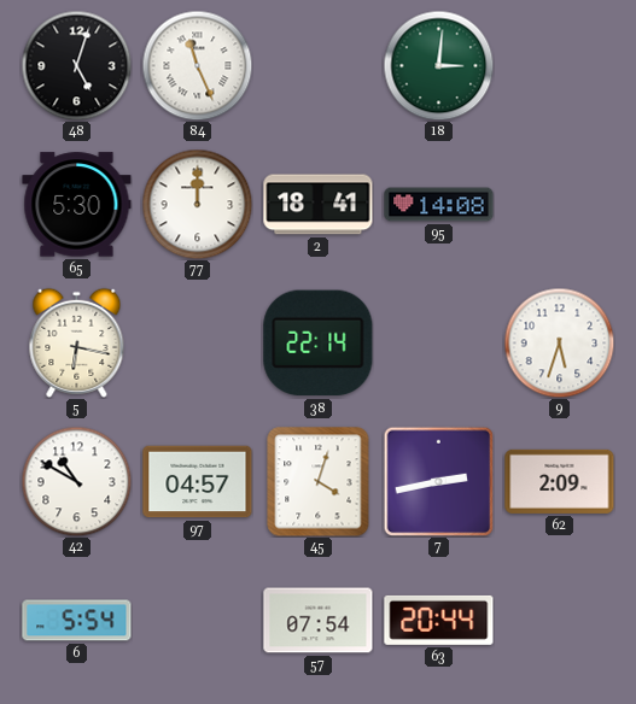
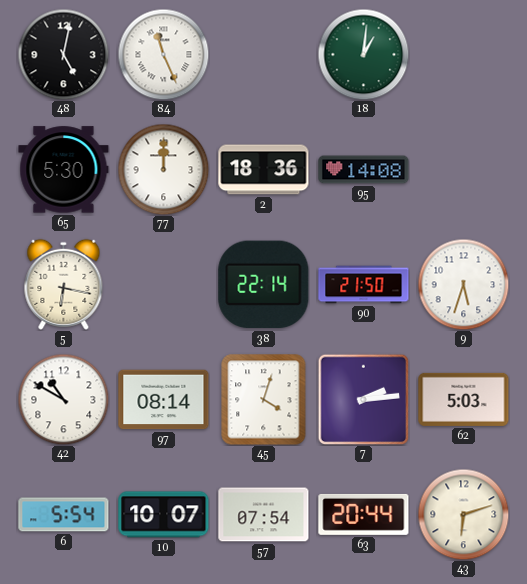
48: 5:03 -> 5:02 (63, 54)
18: 3:01 -> 1:01 (363, 54)
2: 18:41 -> 18:36 (264, 170)
90: none -> 21:50 (364, 285)
97: 04:57 -> 08:14 (164, 400)
7: 2:43 -> 2:14 (363, 399)
62: 2:09 -> 5:03 (464, 399)
10: none -> 10:07 (164, 515)
43: none -> 6:12 (463, 514)
